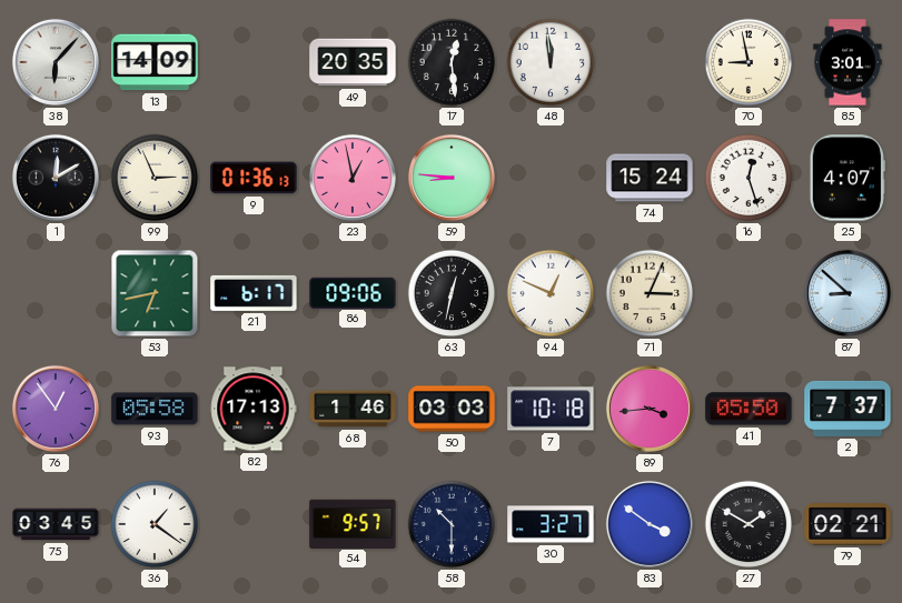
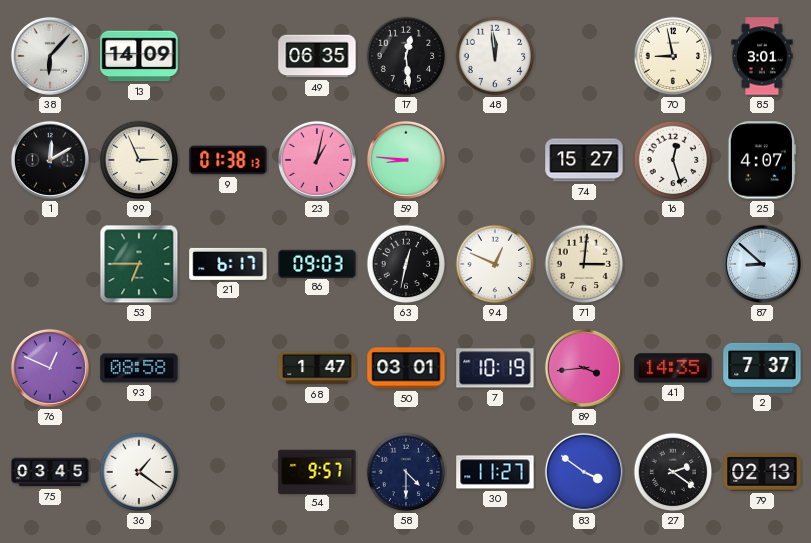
49: 20:35 -> 06:35 (317, 56)
9: 01:36 -> 01:38 (228, 160)
23: 12:58 -> 1:02 (317, 160)
74: 15:24 -> 15:27 (584, 160)
53: 6:43 -> 6:45 (139, 264)
86: 09:06 -> 09:03 (317, 263)
71: 3:04 -> 3:01 (584, 264)
76: 12:54 -> 12:49 (50, 368)
93: 05:58 -> 08:58 (139, 368)
82: 17:13 -> none (254, 409)
68: 1:46 -> 1:47 (317, 368)
50: 03:03 -> 03:01 (406, 368)
7: 10:18 -> 10:19 (495, 368)
41: 05:50 -> 14:35 (673, 368)
58: 10:30 -> 4:30 (406, 472)
30: 3:27 -> 11:27 (495, 472)
27: 1:50 -> 2:21 (673, 472)
79: 02:21 -> 02:13 (762, 472)
